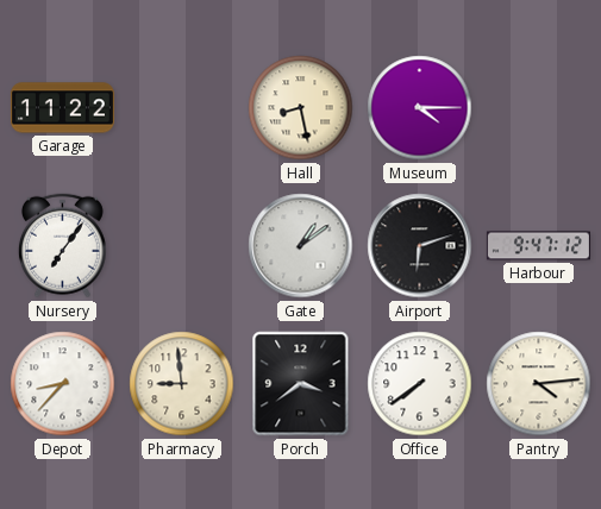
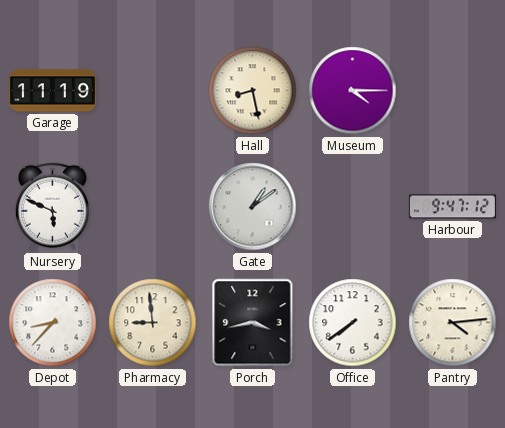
Garage: 11:22 -> 11:19 (52, 91)
Nursery: 7:06 -> 5:49 (52, 207)
Airport: 6:12 -> none (420, 246)
Porch: 3:39 -> 3:43 (253, 323)
